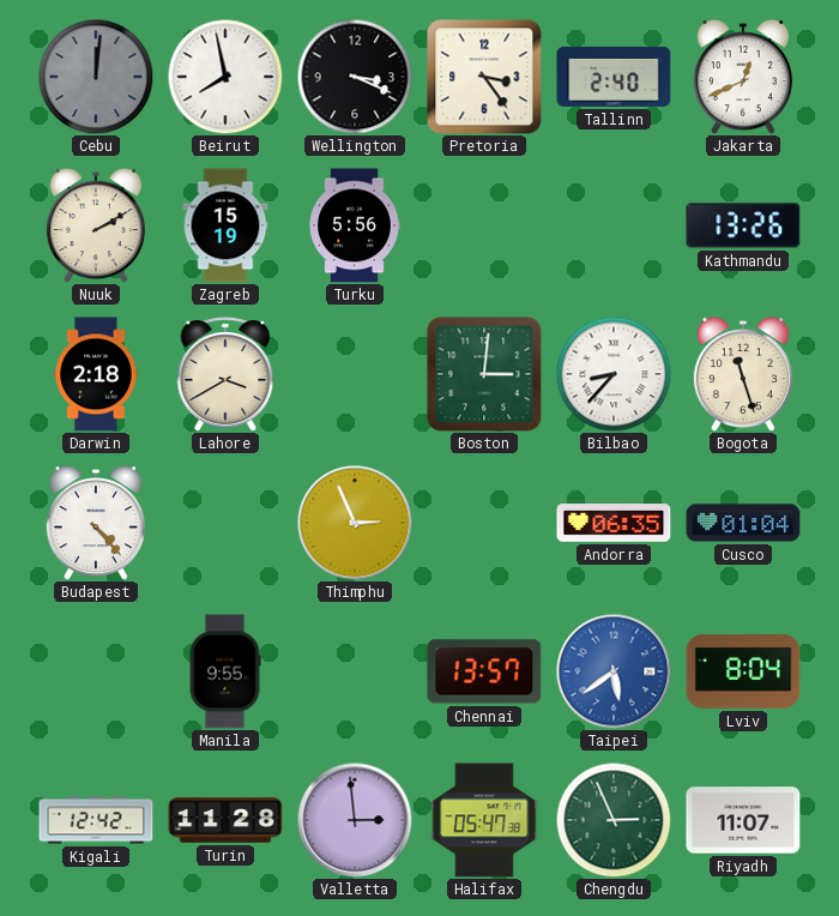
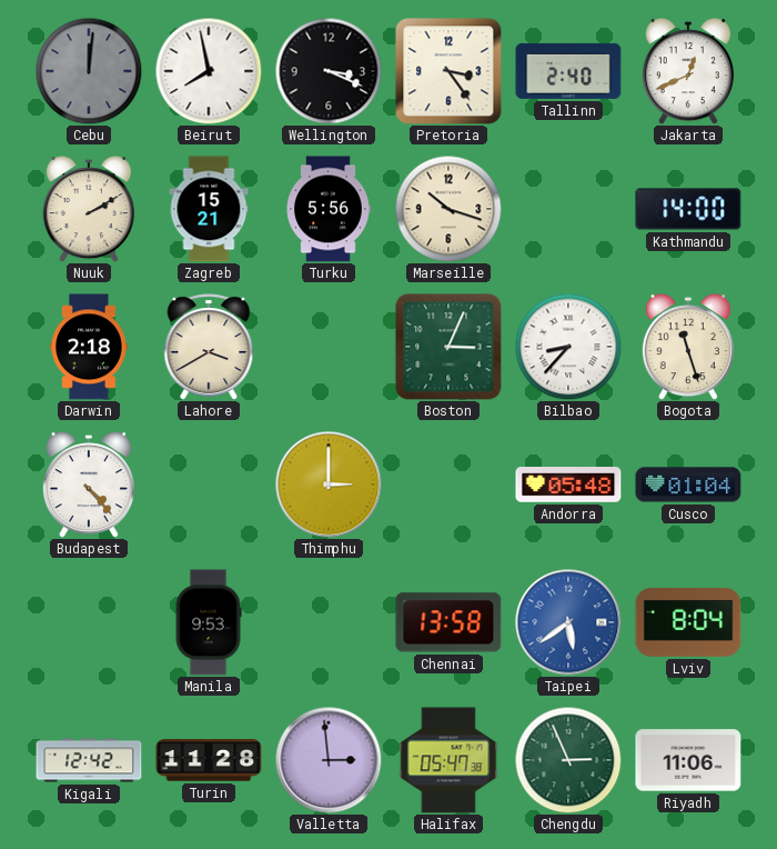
Zagreb: 15:19 -> 15:21 (209, 209)
Marseille: none -> 10:18 (448, 209)
Kathmandu: 13:26 -> 14:00 (688, 209)
Boston: 3:01 -> 3:04 (448, 347)
Thimphu: 2:56 -> 3:00 (329, 485)
Andorra: 06:35 -> 05:48 (568, 485)
Manila: 9:55 -> 9:53 (209, 622)
Chennai: 13:57 -> 13:58 (448, 622)
Riyadh: 11:07 -> 11:06 (688, 760)
